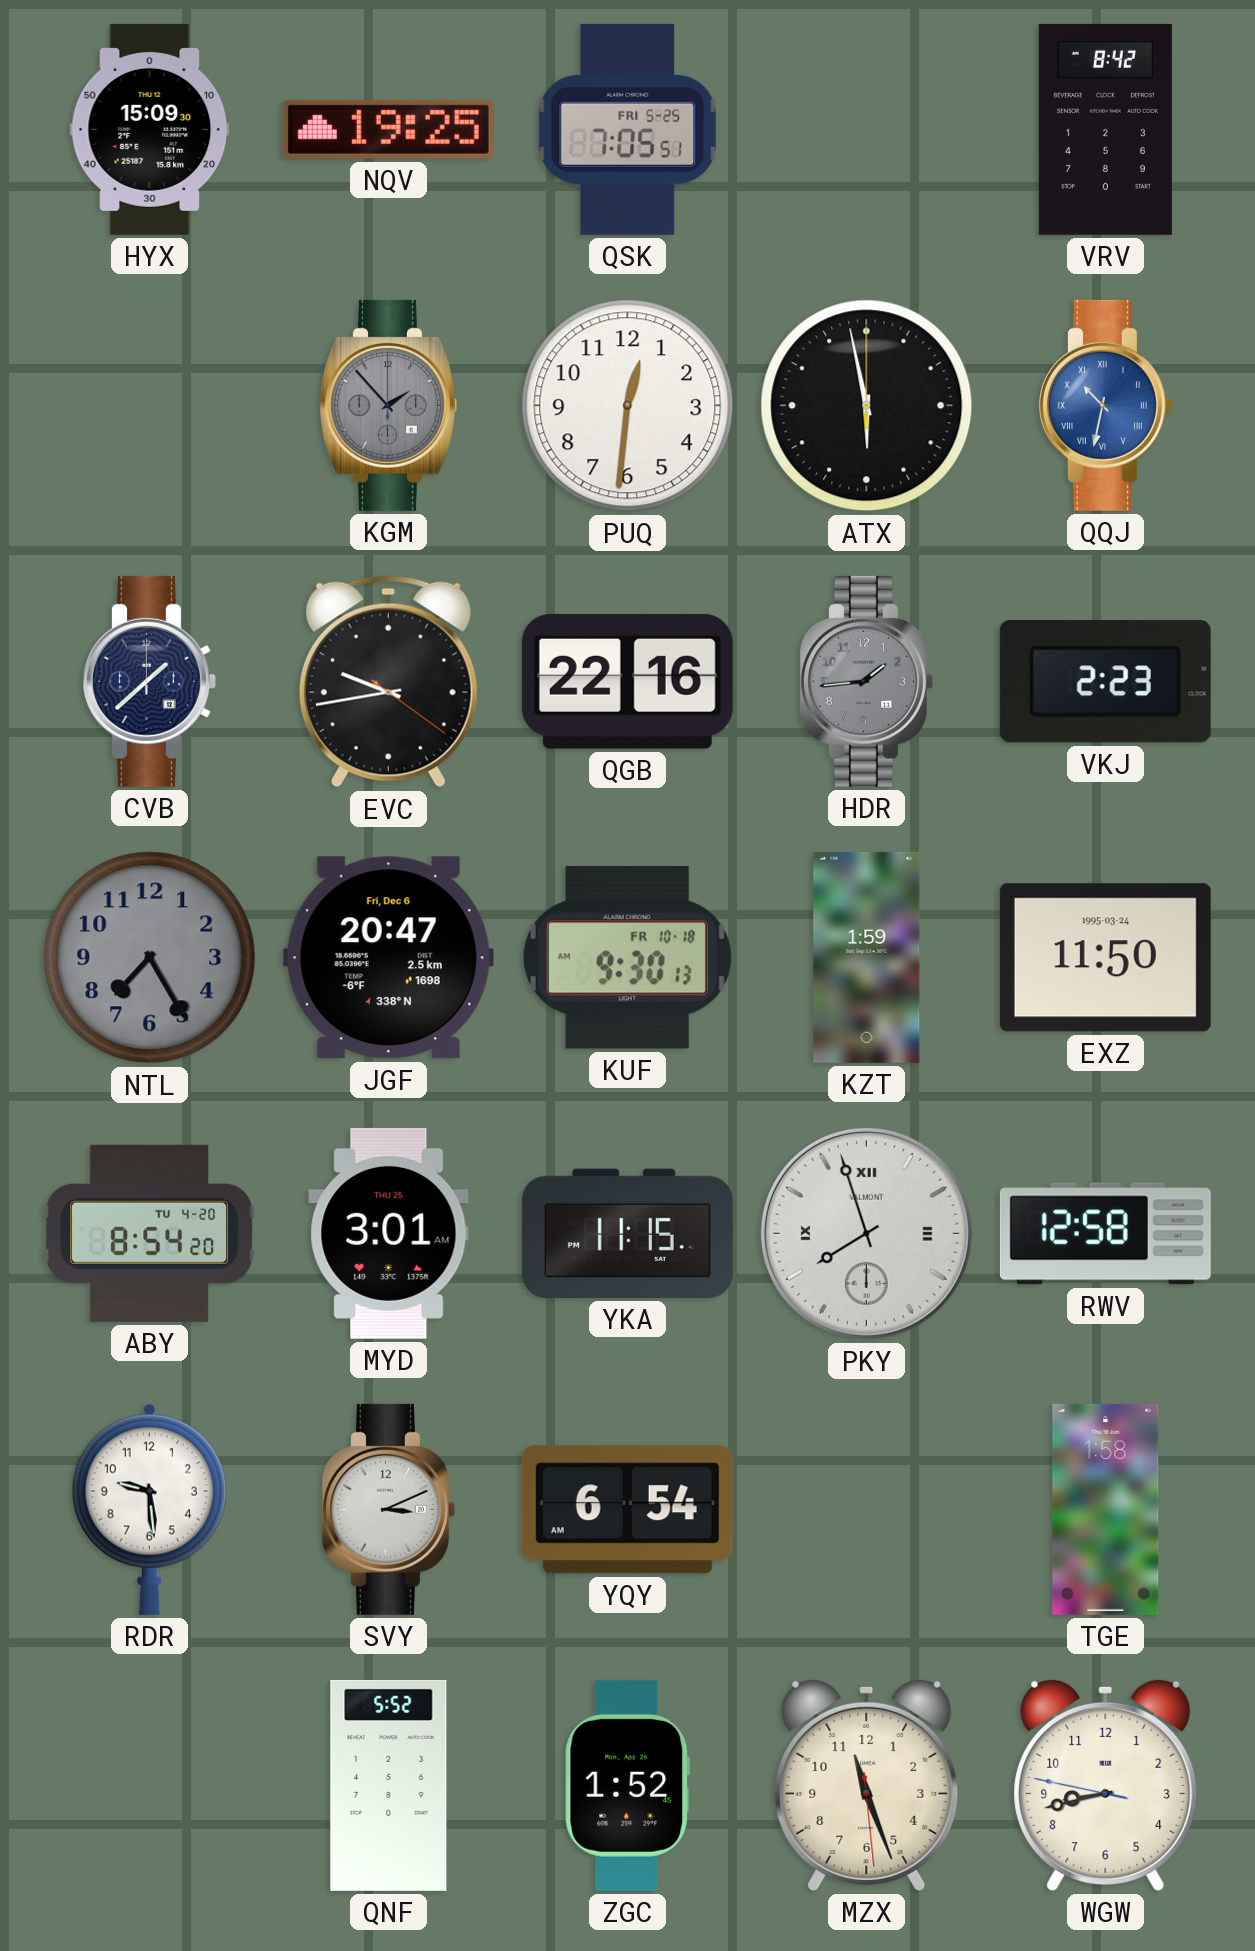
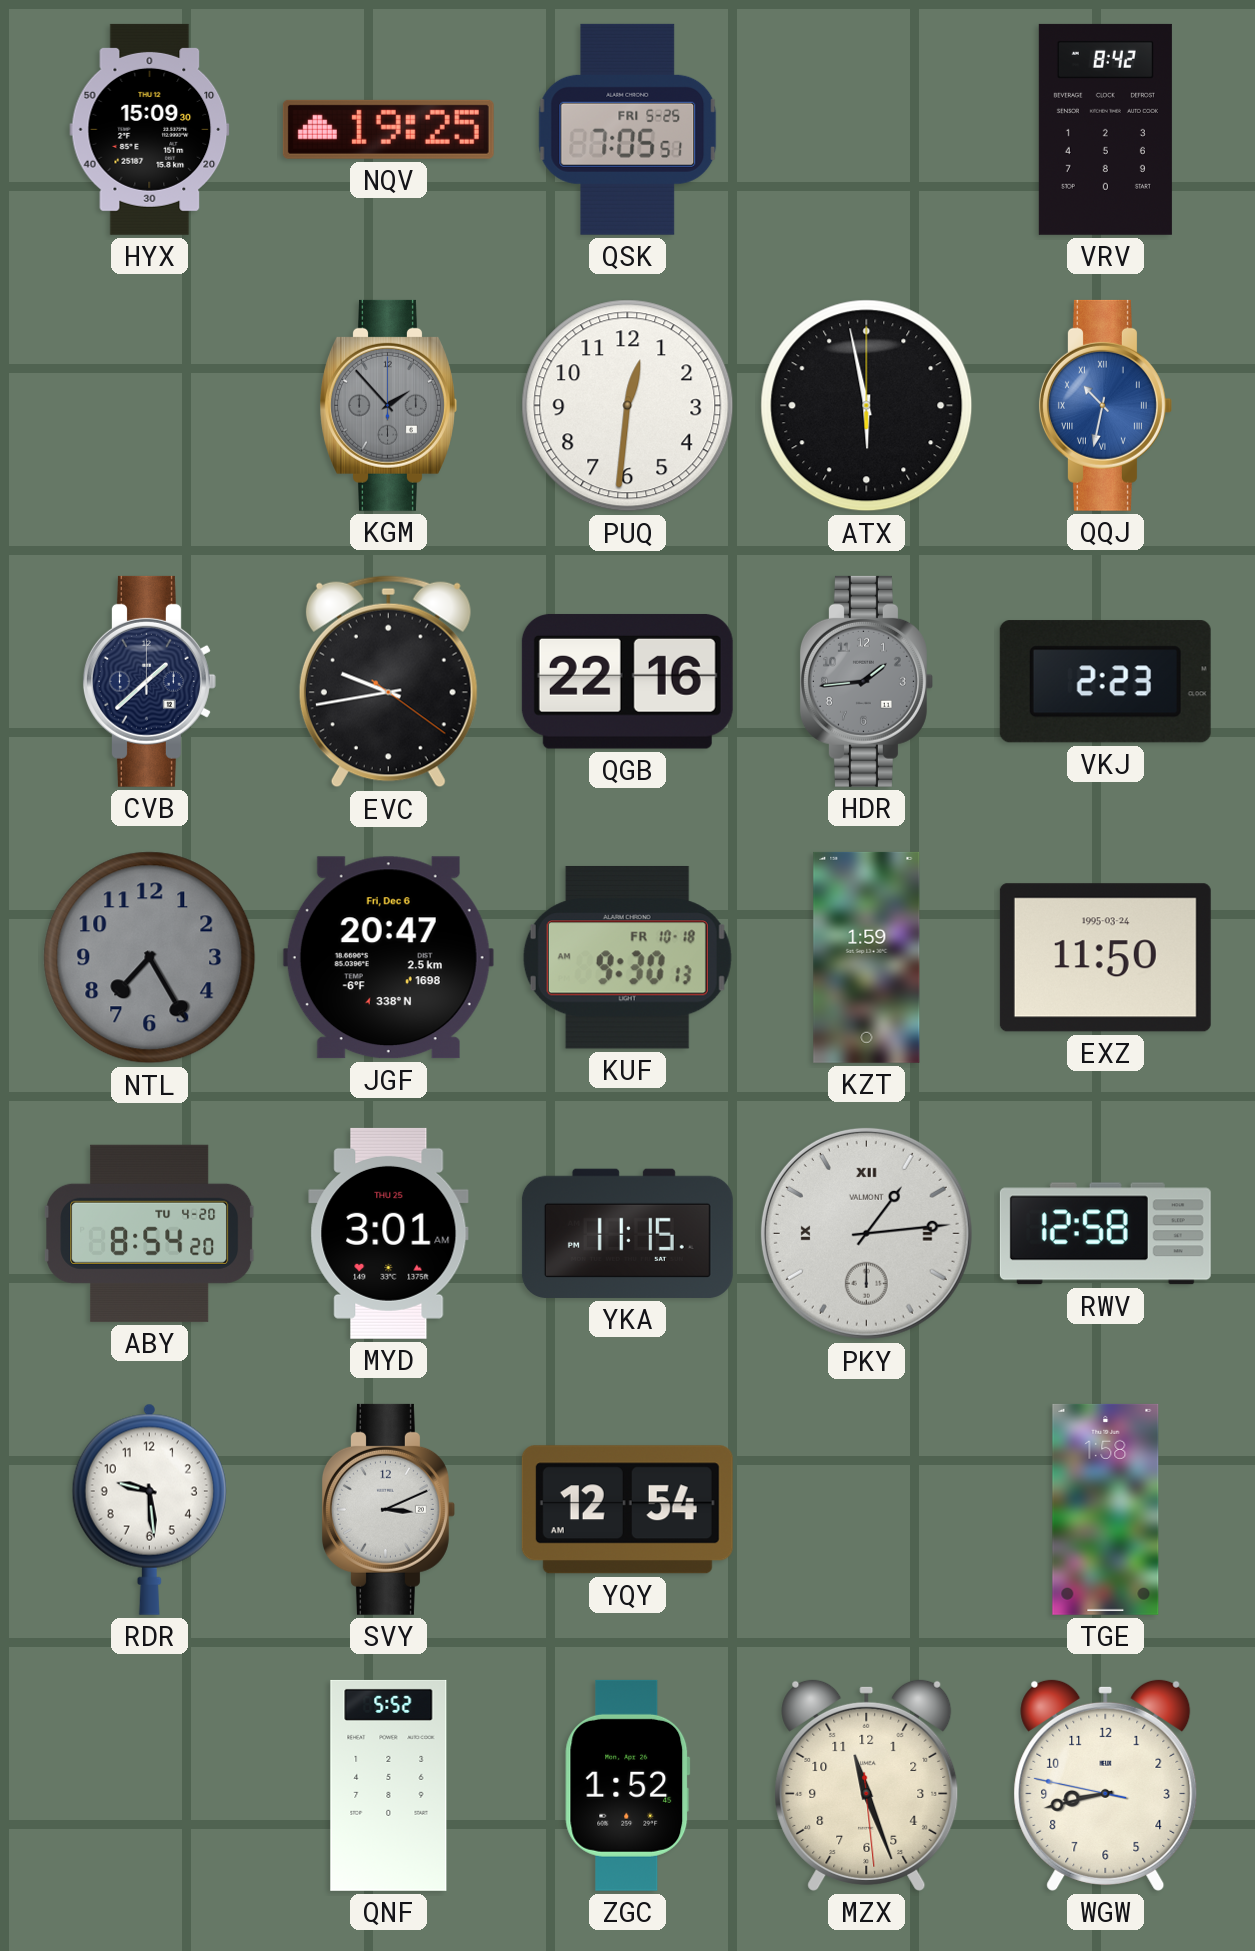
PKY: 7:57 -> 1:14 (866, 1233)
YQY: 6:54 -> 12:54 (627, 1510)
